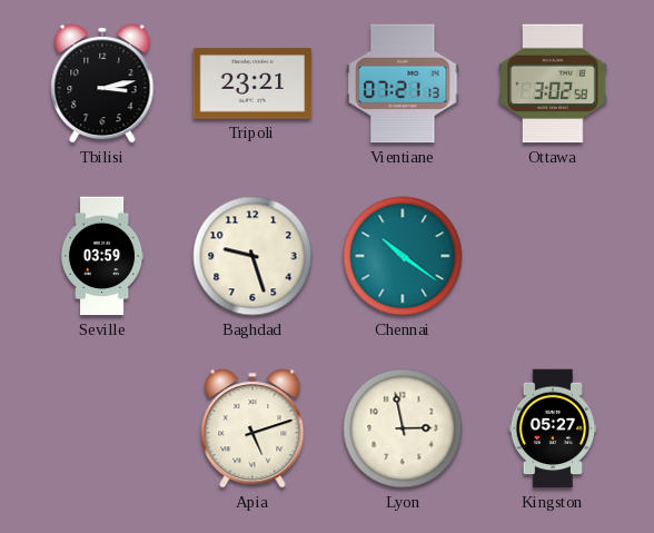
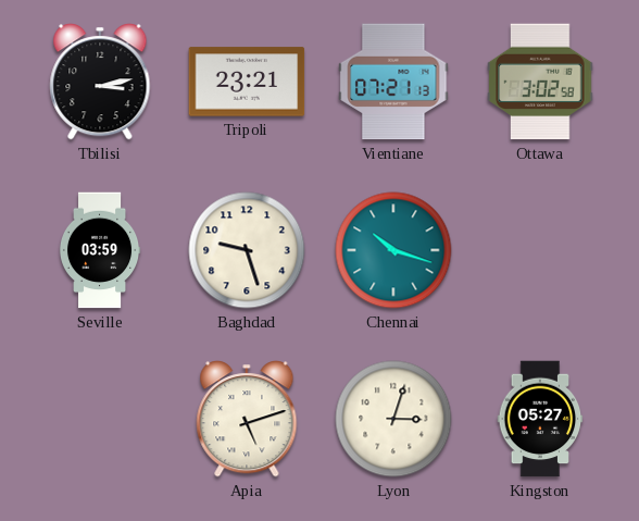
Chennai: 10:21 -> 10:18 (393, 250)
Lyon: 2:58 -> 3:03 (393, 419)
